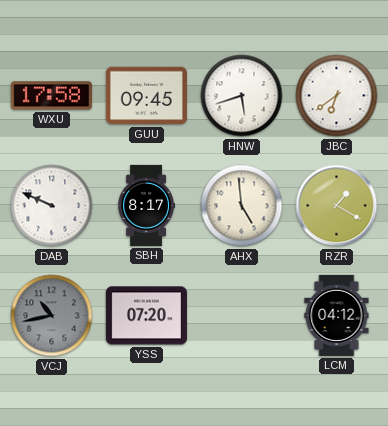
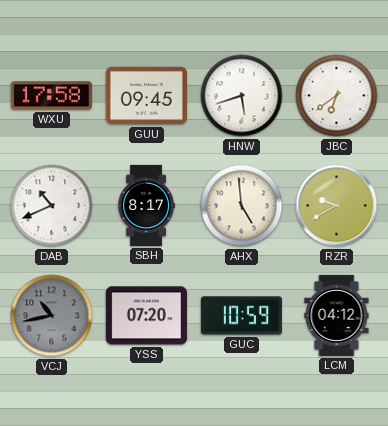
DAB: 9:49 -> 10:41 (52, 206)
RZR: 1:20 -> 9:40 (337, 206)
GUC: none -> 10:59 (241, 316)
